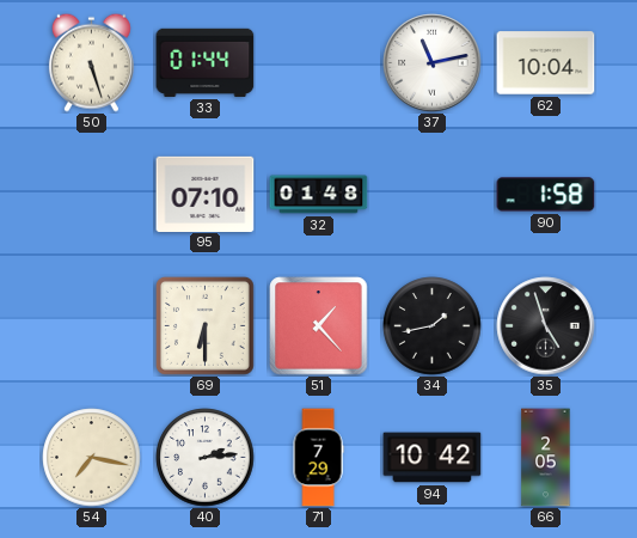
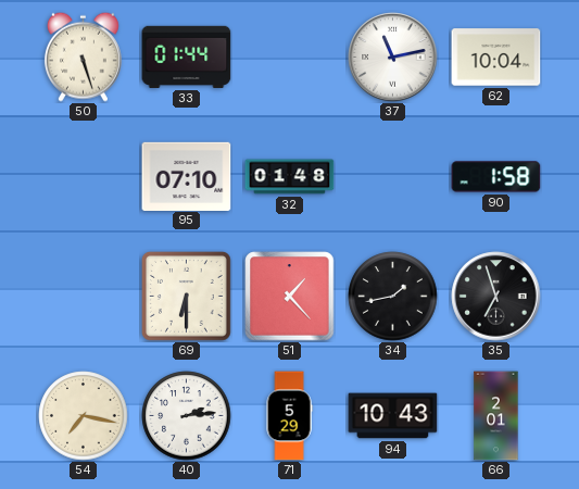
35: 4:57 -> 6:57 (496, 297)
71: 7:29 -> 5:29 (289, 416)
94: 10:42 -> 10:43 (393, 416)
66: 2:05 -> 2:01 (496, 416)
